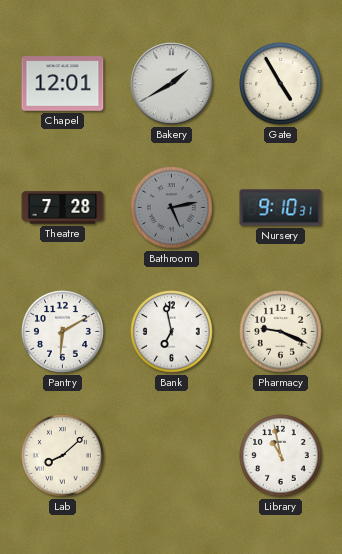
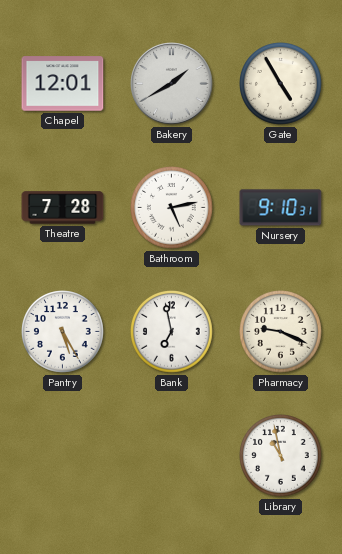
Bathroom dial: grey -> white (172, 208)
Pantry: 6:10 -> 5:25 (63, 332)
Lab: 8:08 -> none (63, 456)
